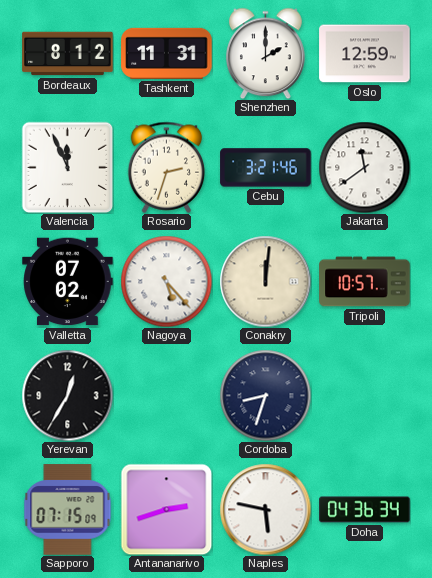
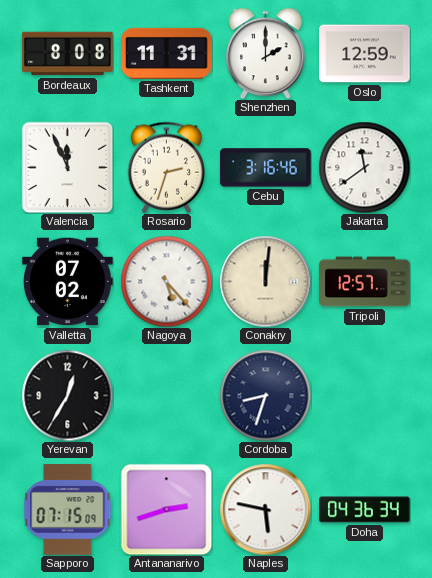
Bordeaux: 8:12 -> 8:08 (68, 54)
Cebu: 3:21 -> 3:16 (266, 168)
Tripoli: 10:57 -> 12:57 (365, 282)
